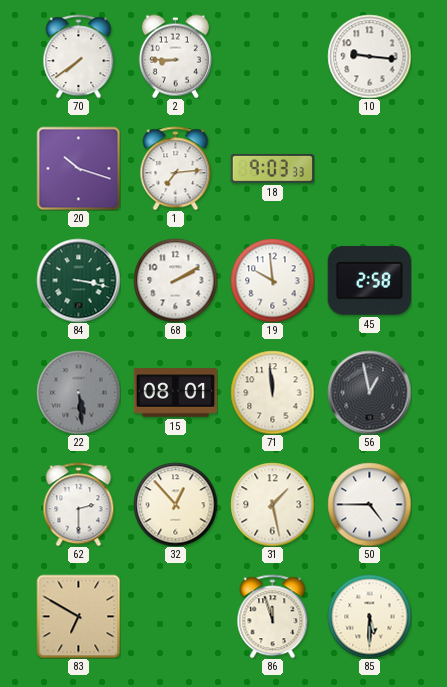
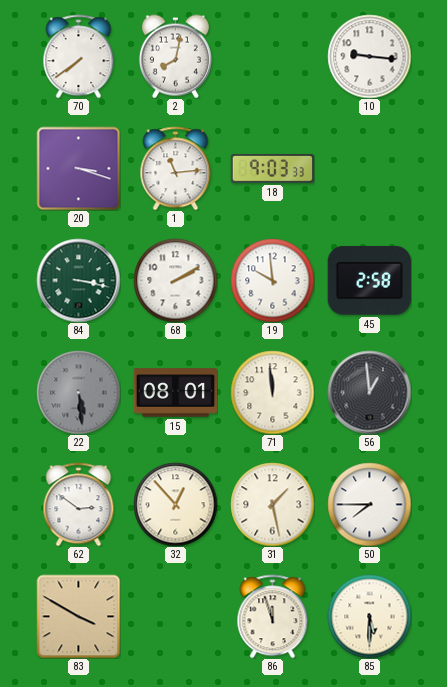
2: 8:45 -> 8:02 (175, 56)
20: 10:18 -> 3:18 (78, 168)
1: 7:14 -> 11:14 (176, 168)
56: 12:58 -> 12:59 (369, 392)
62: 2:30 -> 2:51 (79, 504)
50: 4:45 -> 7:45 (369, 504)
83: 6:50 -> 3:50 (78, 616)
